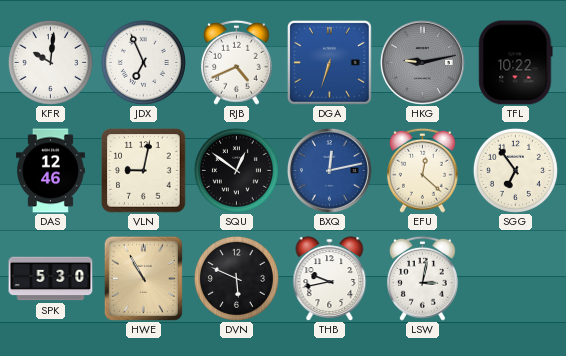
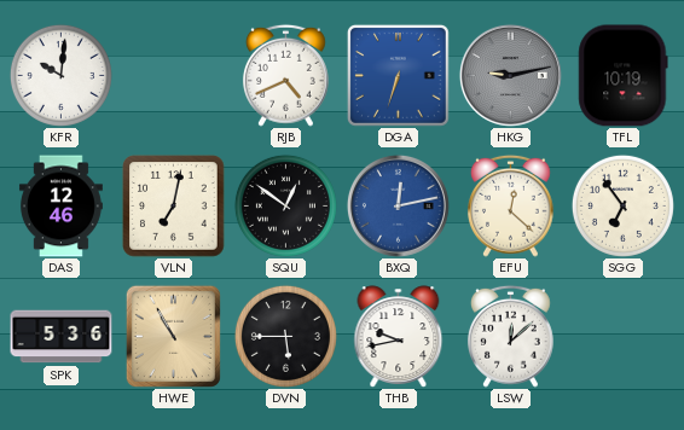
JDX: 6:56 -> none (143, 62)
TFL: 10:22 -> 10:19 (624, 76)
VLN: 9:02 -> 7:02 (174, 207)
SPK: 5:30 -> 5:36 (62, 337)
DVN: 5:49 -> 5:45 (285, 336)
LSW: 3:02 -> 12:08 (510, 336)
